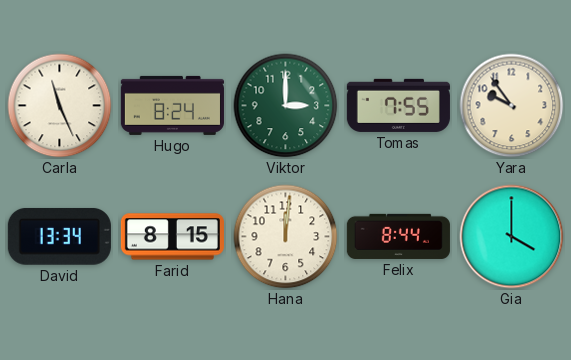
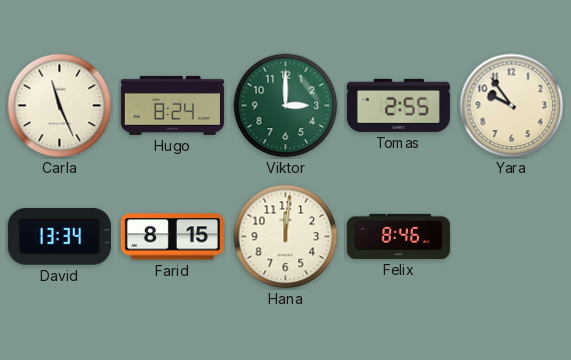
Tomas: 7:55 -> 2:55 (398, 105)
Felix: 8:44 -> 8:46 (398, 236)
Gia: 4:00 -> none (512, 237)
